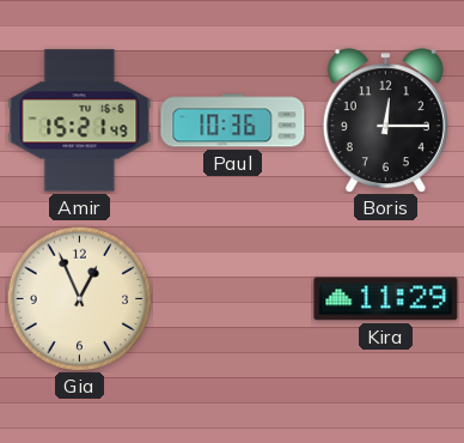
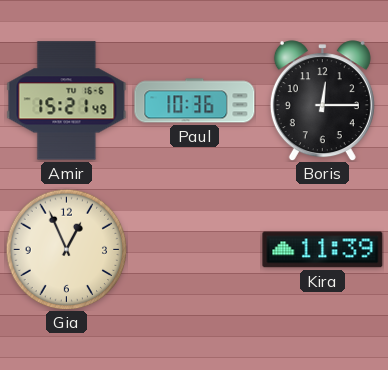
Kira: 11:29 -> 11:39 (323, 250)
